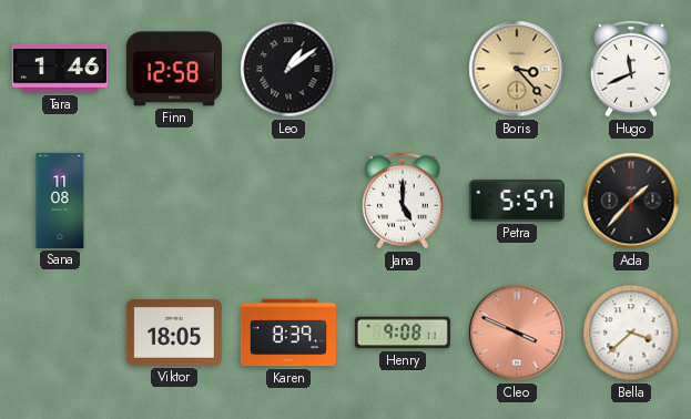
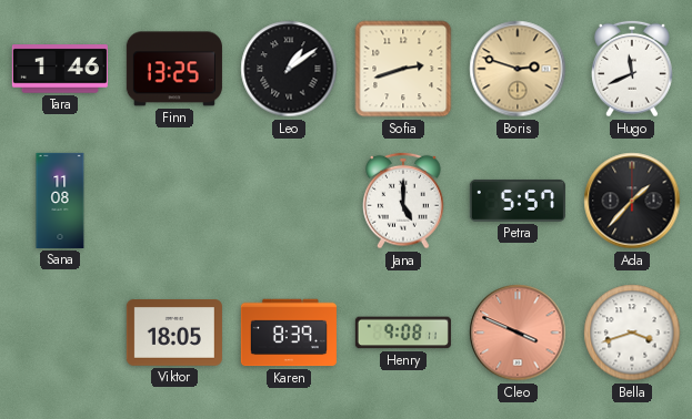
Finn: 12:58 -> 13:25 (174, 69)
Sofia: none -> 2:42 (403, 69)
Boris: 3:23 -> 2:48 (518, 69)
Bella: 3:38 -> 3:42 (632, 333)
